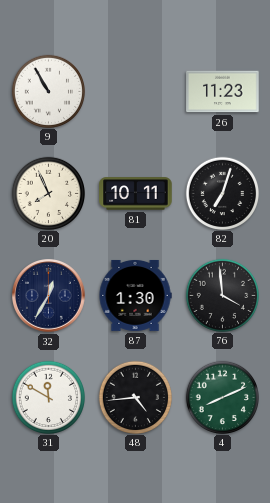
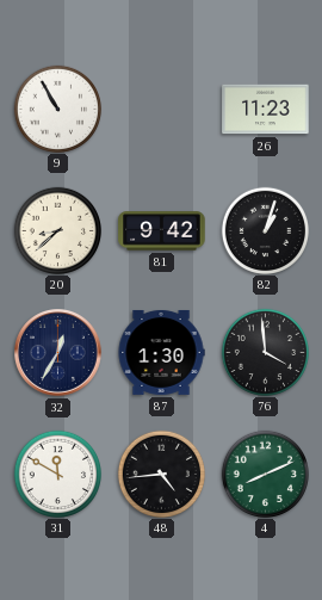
20: 7:56 -> 8:38 (57, 230)
81: 10:11 -> 9:42 (162, 231)
82: 7:03 -> 1:03 (265, 230)
